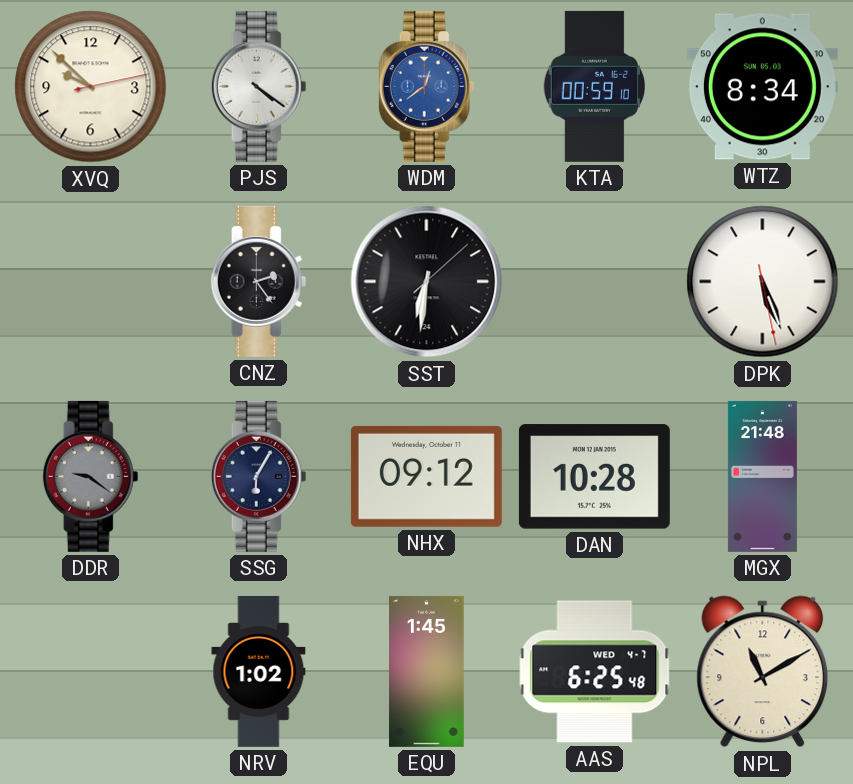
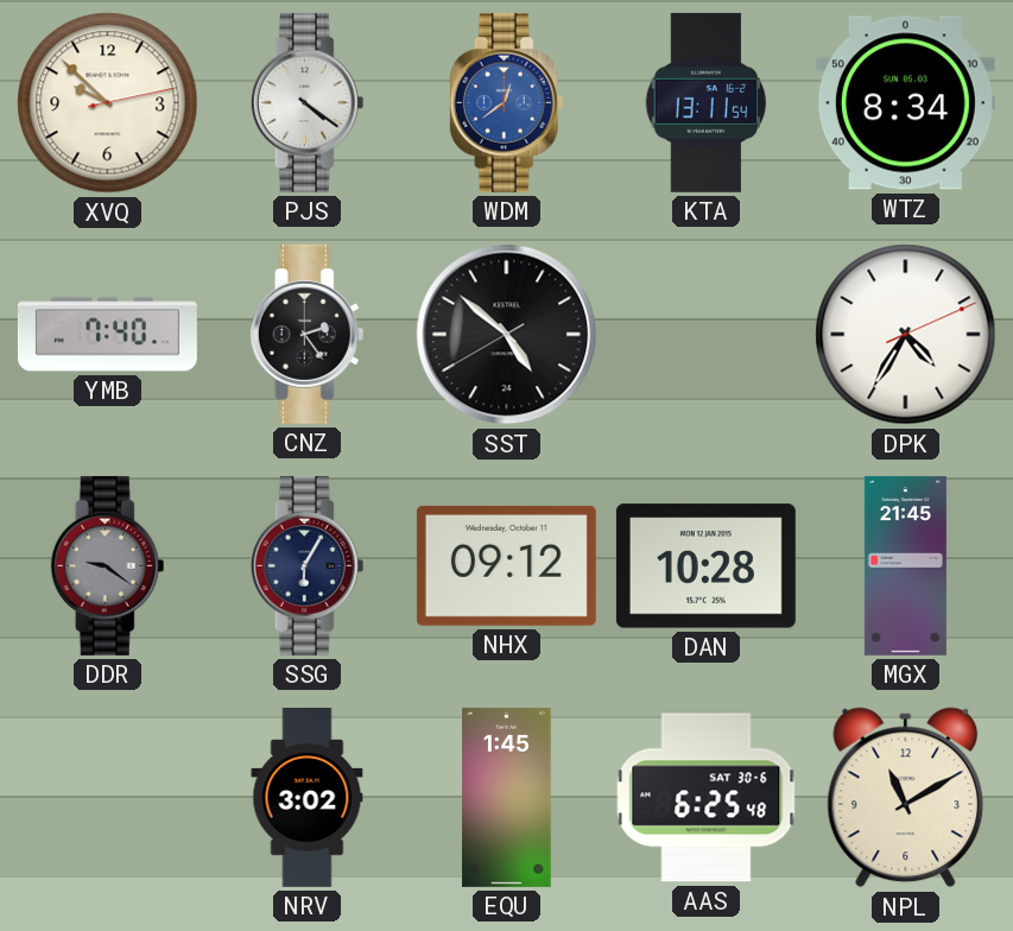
KTA: 00:59 -> 13:11 (705, 102)
YMB: none -> 7:40 (107, 335)
SST: 6:31 -> 4:51 (507, 335)
DPK: 5:26 -> 4:35 (906, 335)
MGX: 21:48 -> 21:45 (905, 565)
NRV: 1:02 -> 3:02 (308, 797)
AAS date: WED 4-7 -> SAT 30-6 (707, 798)
